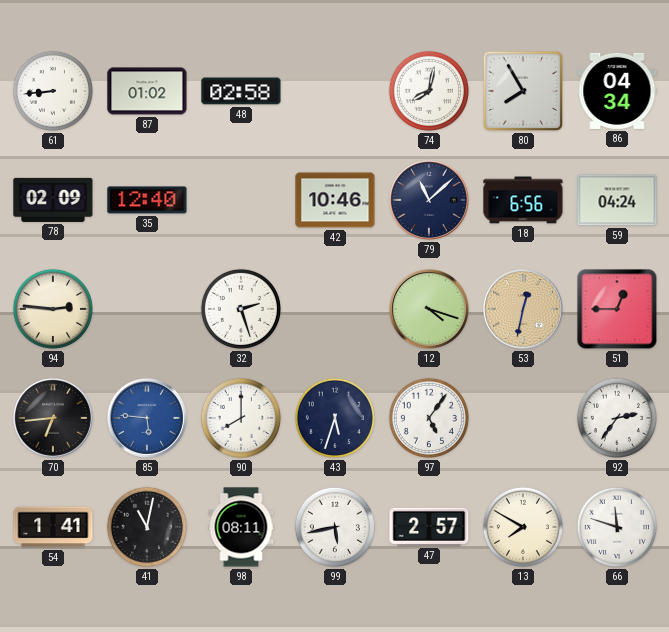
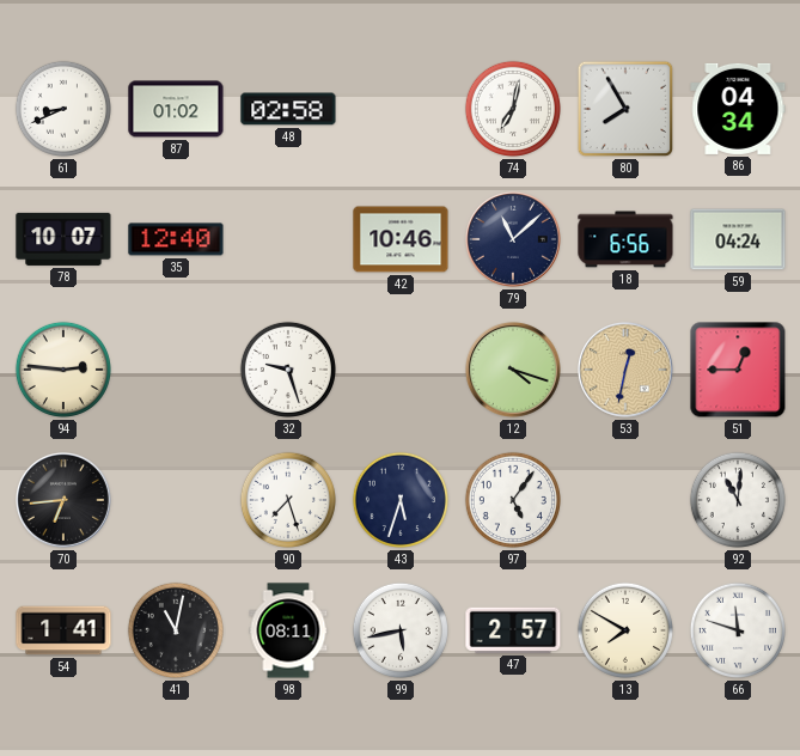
61: 8:44 -> 8:41 (63, 109)
74: 8:02 -> 7:02 (513, 109)
78: 02:09 -> 10:07 (63, 239)
32: 2:27 -> 9:27 (288, 370)
85: 5:46 -> none (147, 418)
90: 8:00 -> 7:27 (288, 500)
92: 2:36 -> 11:01 (738, 500)
